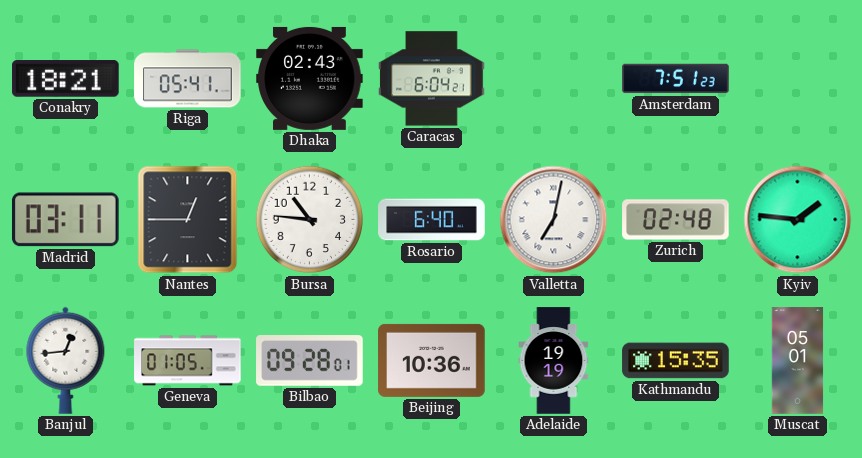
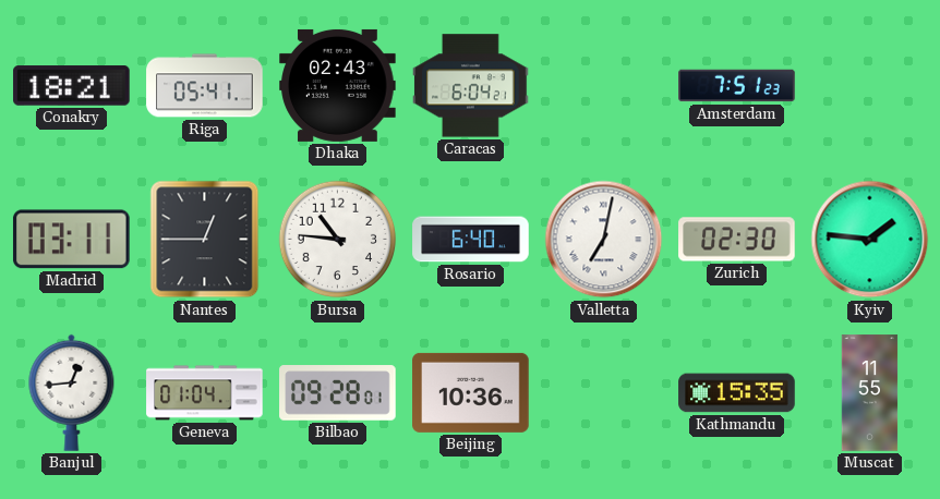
Zurich: 02:48 -> 02:30 (737, 240)
Geneva: 01:05 -> 01:04 (205, 393)
Adelaide: 19:19 -> none (554, 361)
Muscat: 05:01 -> 11:55 (870, 393)
